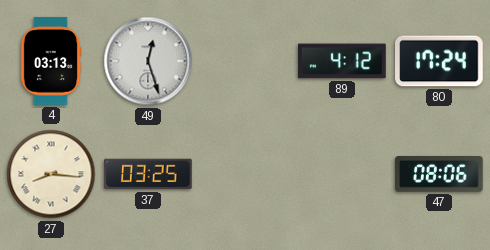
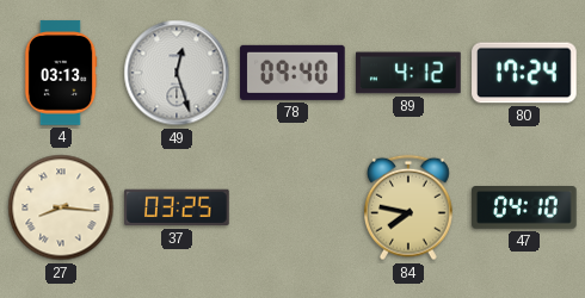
78: none -> 09:40 (294, 73)
84: none -> 7:47 (410, 207)
47: 08:06 -> 04:10 (524, 209)
